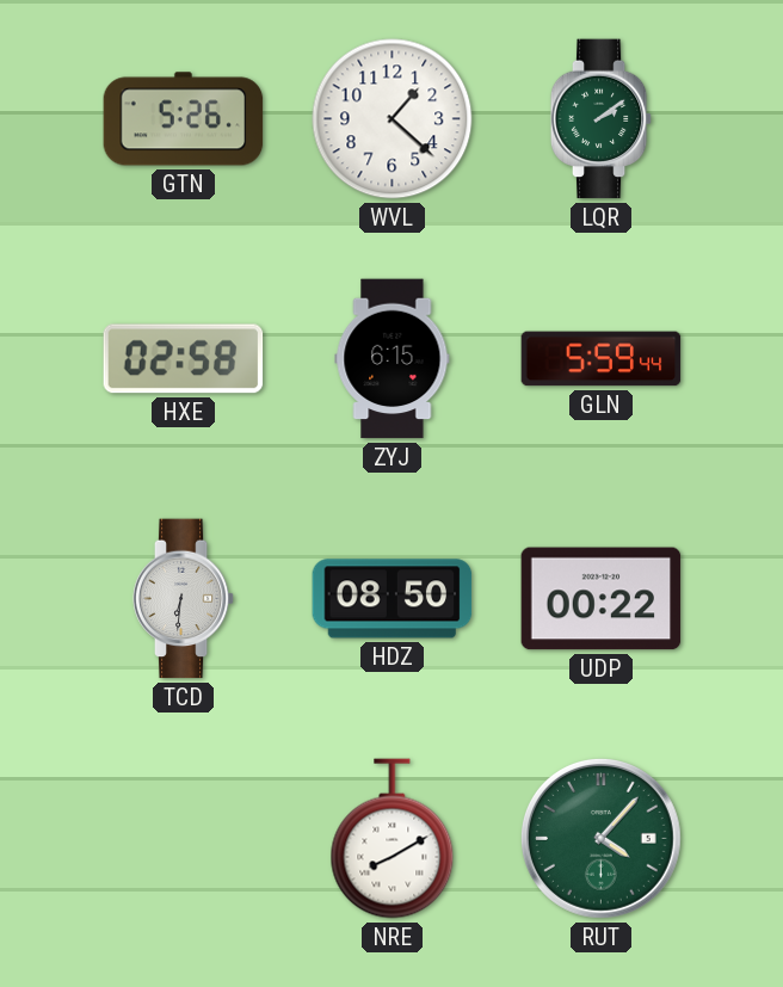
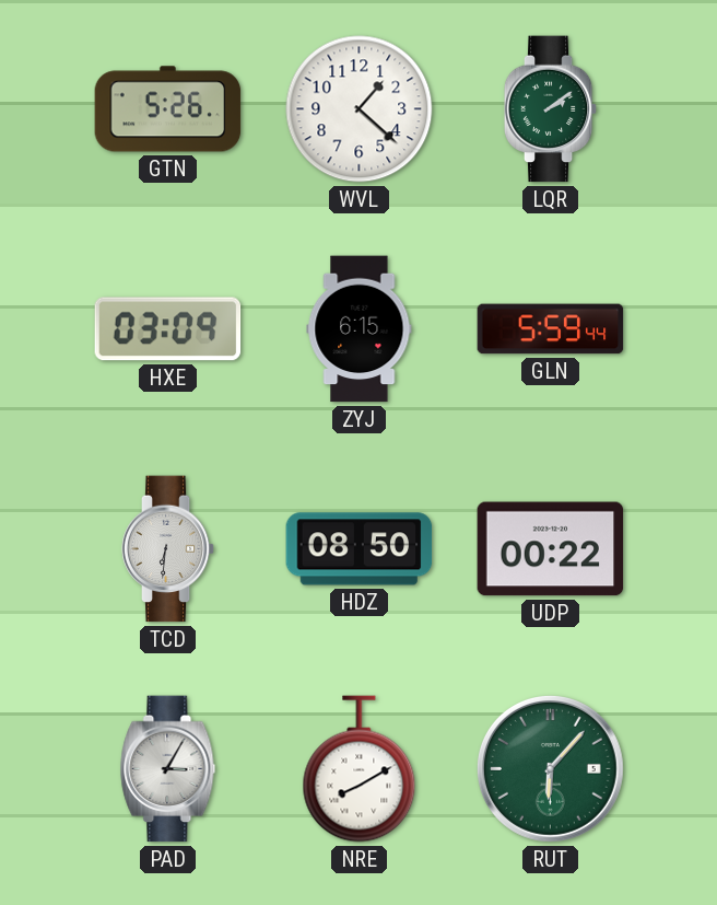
HXE: 02:58 -> 03:09 (168, 329)
PAD: none -> 3:05 (168, 769)
RUT: 4:07 -> 6:07 (550, 768)
